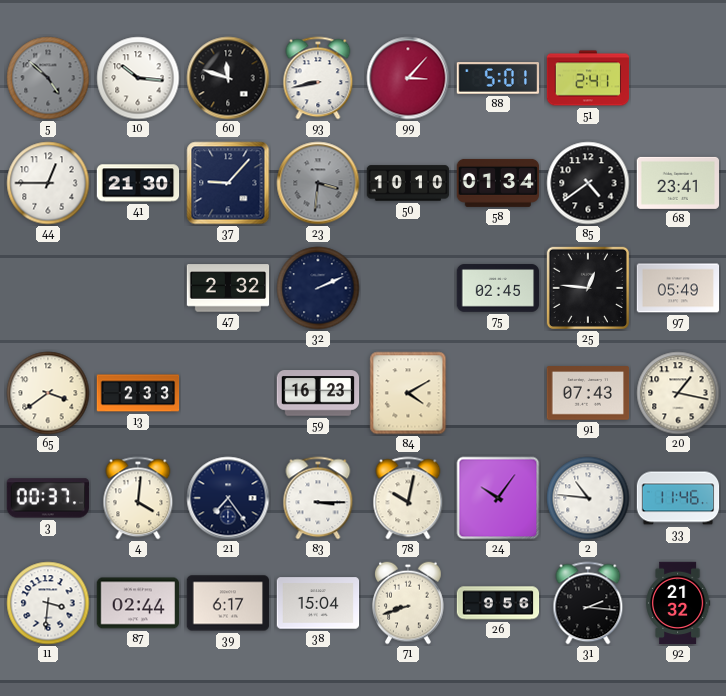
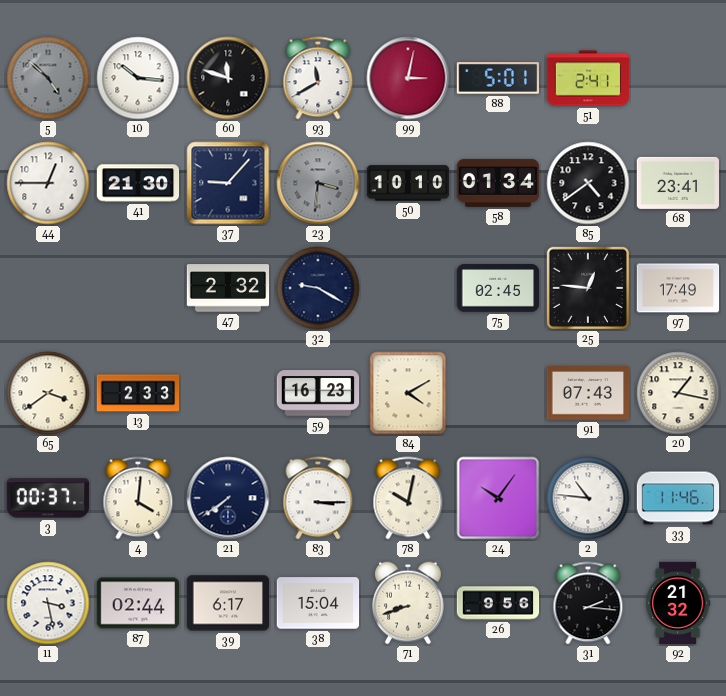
93: 8:43 -> 11:40 (318, 78)
99: 3:07 -> 3:02 (408, 78)
32: 2:11 -> 9:20 (318, 288)
97: 05:49 -> 17:49 (678, 288)
21: 7:24 -> 7:39 (228, 498)
11: 3:31 -> 3:28 (48, 603)
